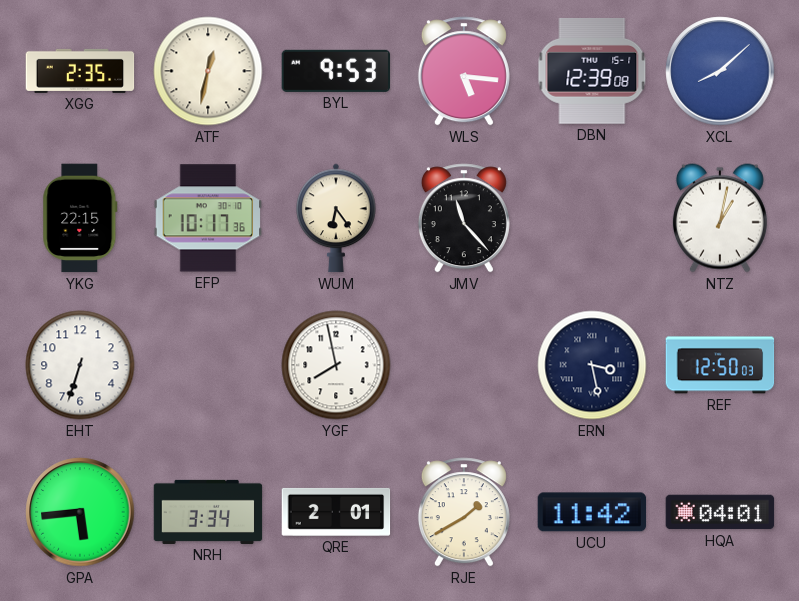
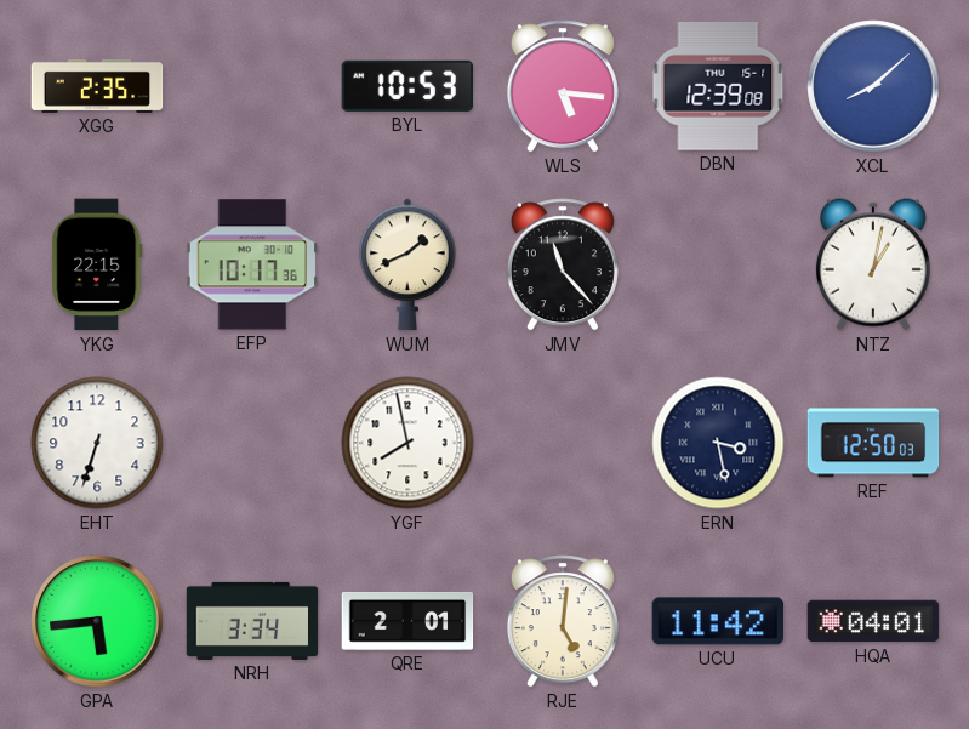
ATF: 12:32 -> none (208, 71)
BYL: 9:53 -> 10:53 (407, 86)
WUM: 6:24 -> 1:41 (407, 264)
RJE: 1:40 -> 5:01 (563, 621)
